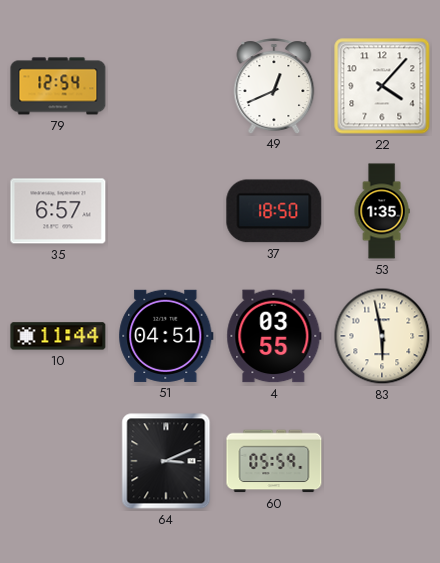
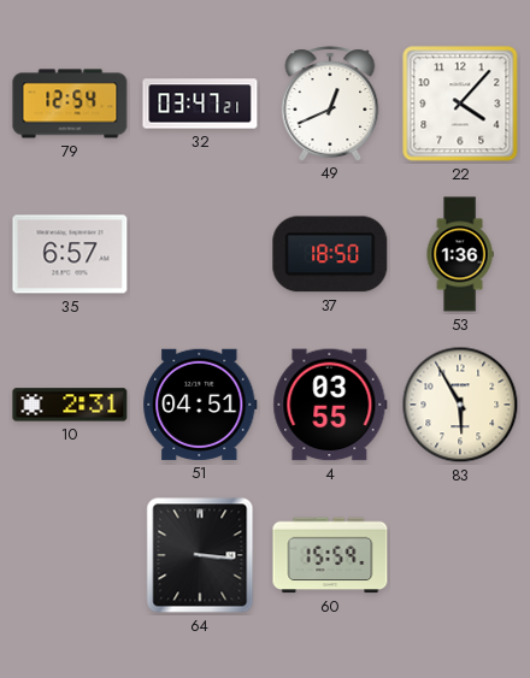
32: none -> 03:47 (200, 104)
53: 1:35 -> 1:36 (460, 254)
10: 11:44 -> 2:31 (70, 405)
83: 5:58 -> 5:55 (460, 405)
64: 3:11 -> 3:16 (200, 555)
60: 05:59 -> 15:59 (330, 555)
